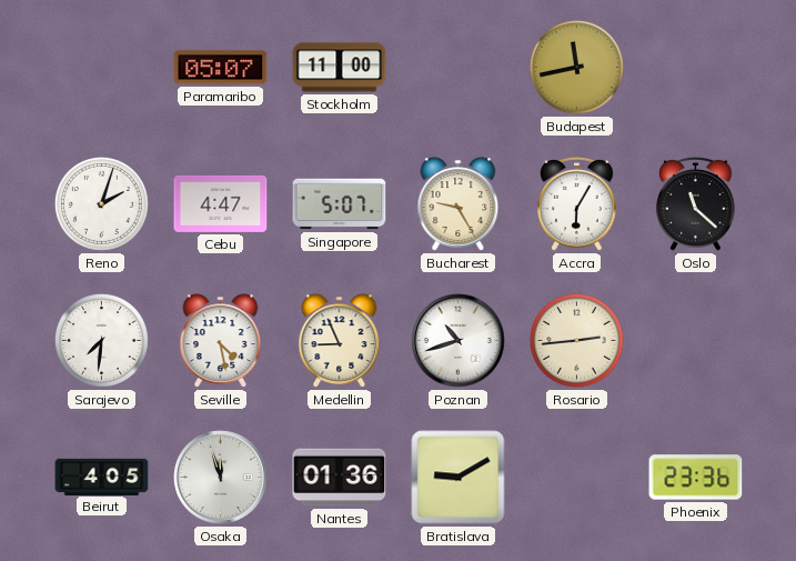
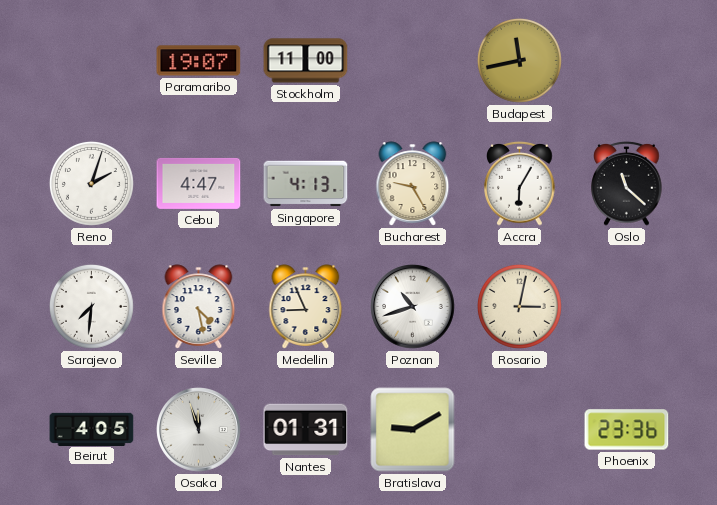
Paramaribo: 05:07 -> 19:07 (199, 61)
Singapore: 5:07 -> 4:13 (306, 184)
Rosario: 2:44 -> 3:02 (519, 306)
Nantes: 01:36 -> 01:31 (306, 430)
